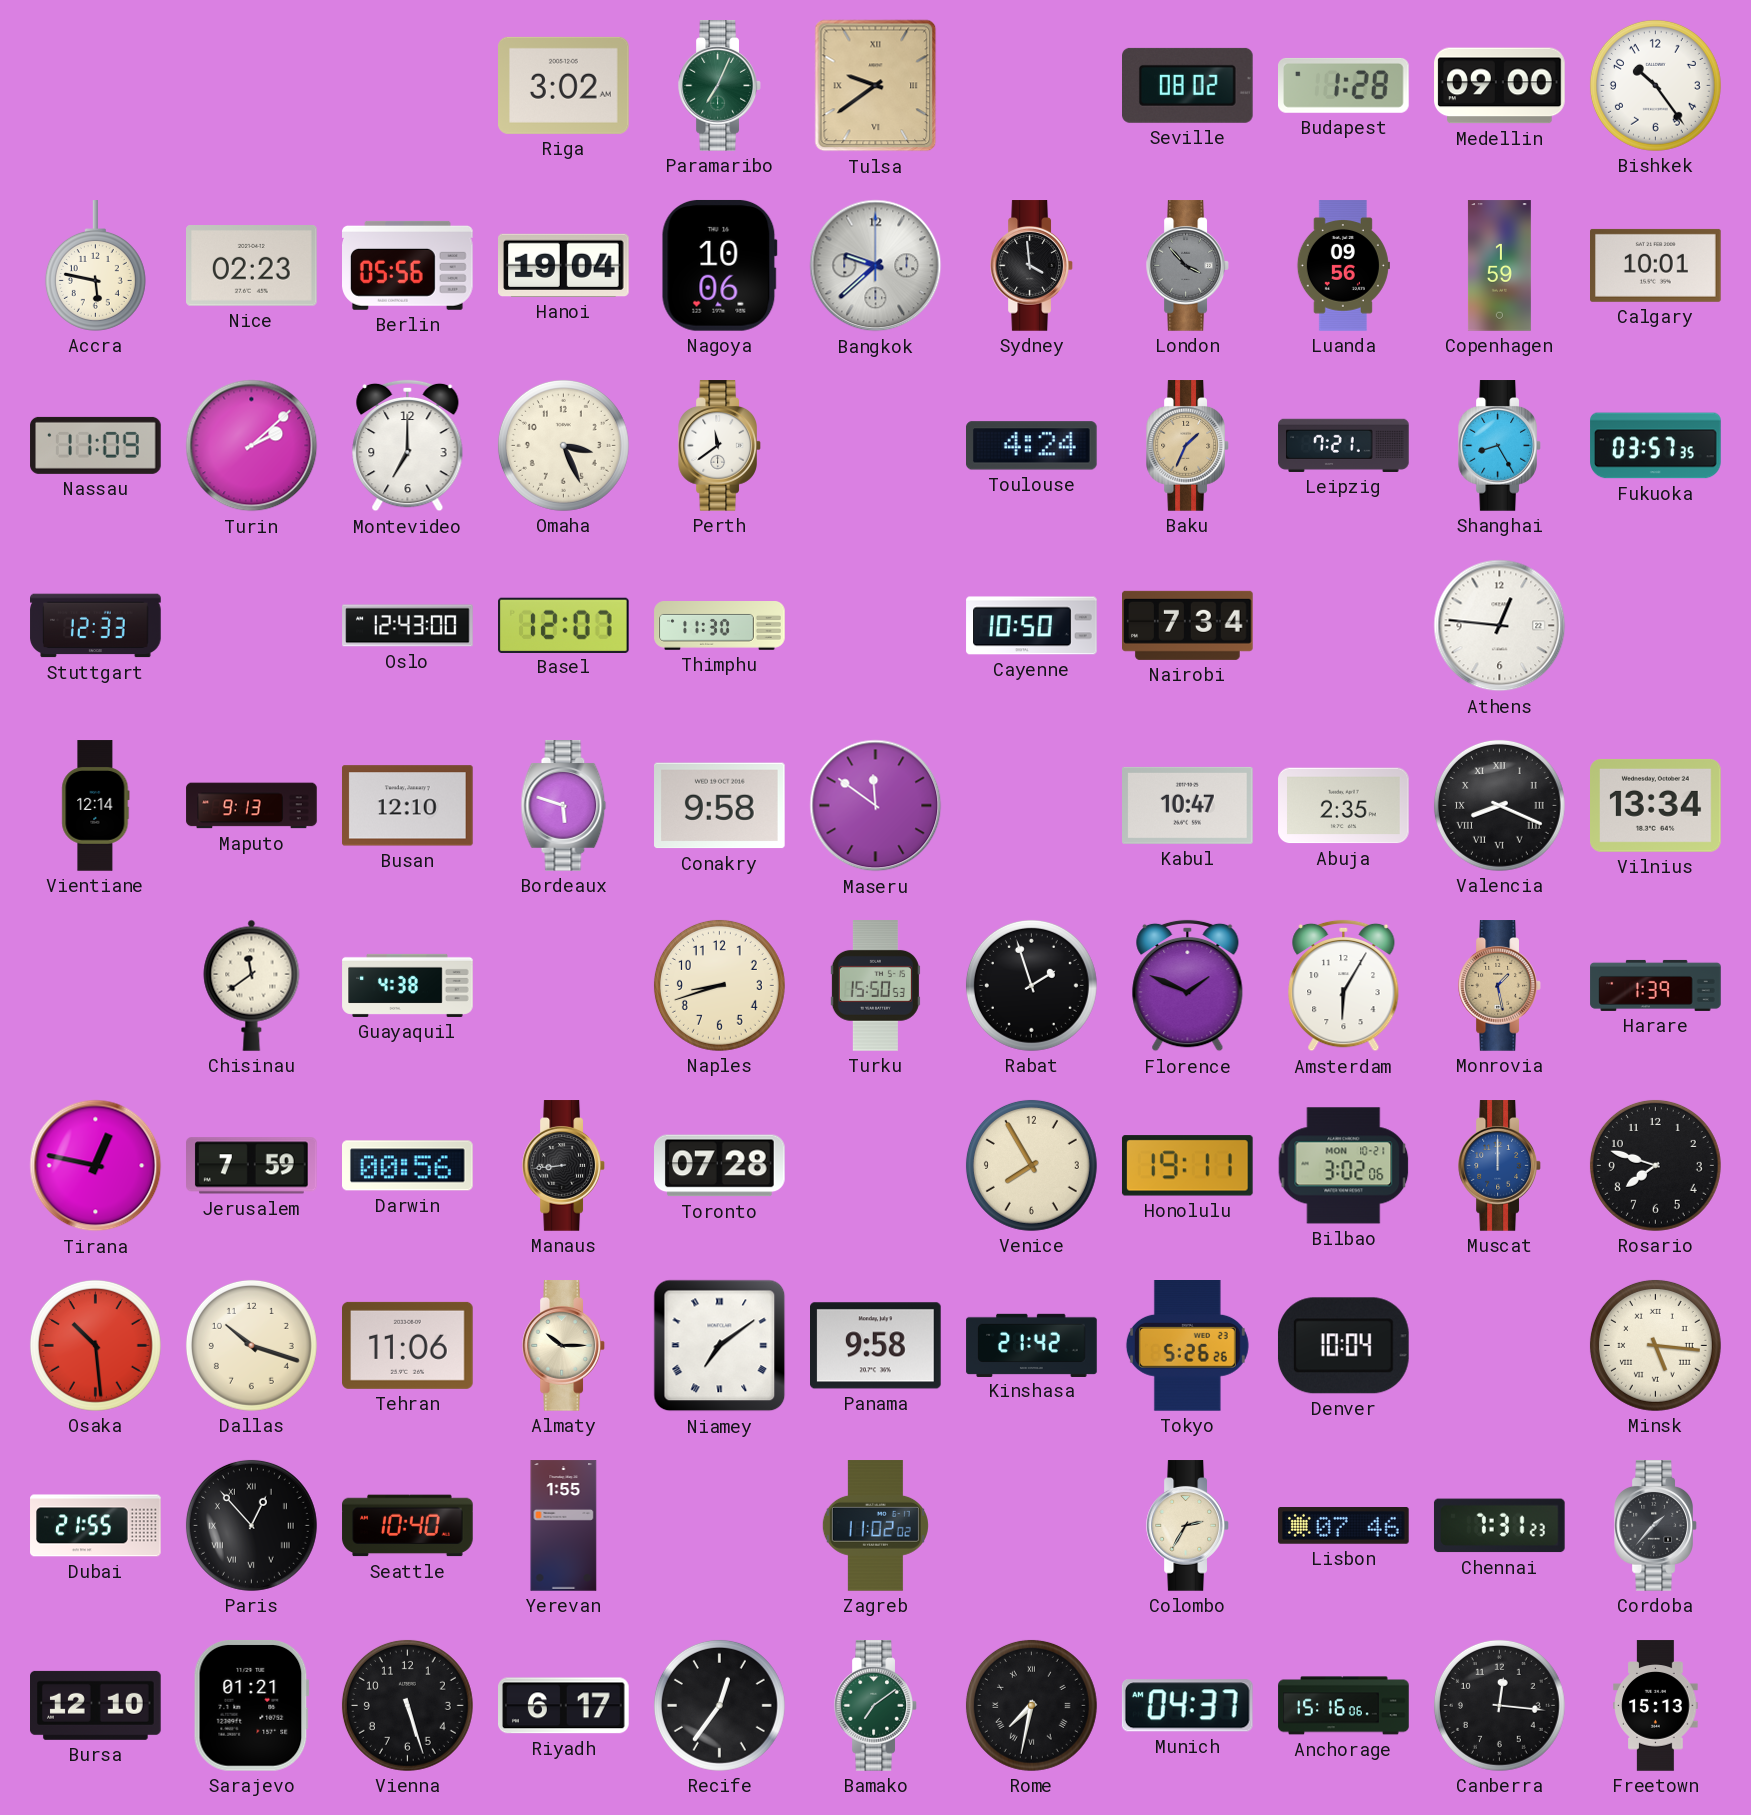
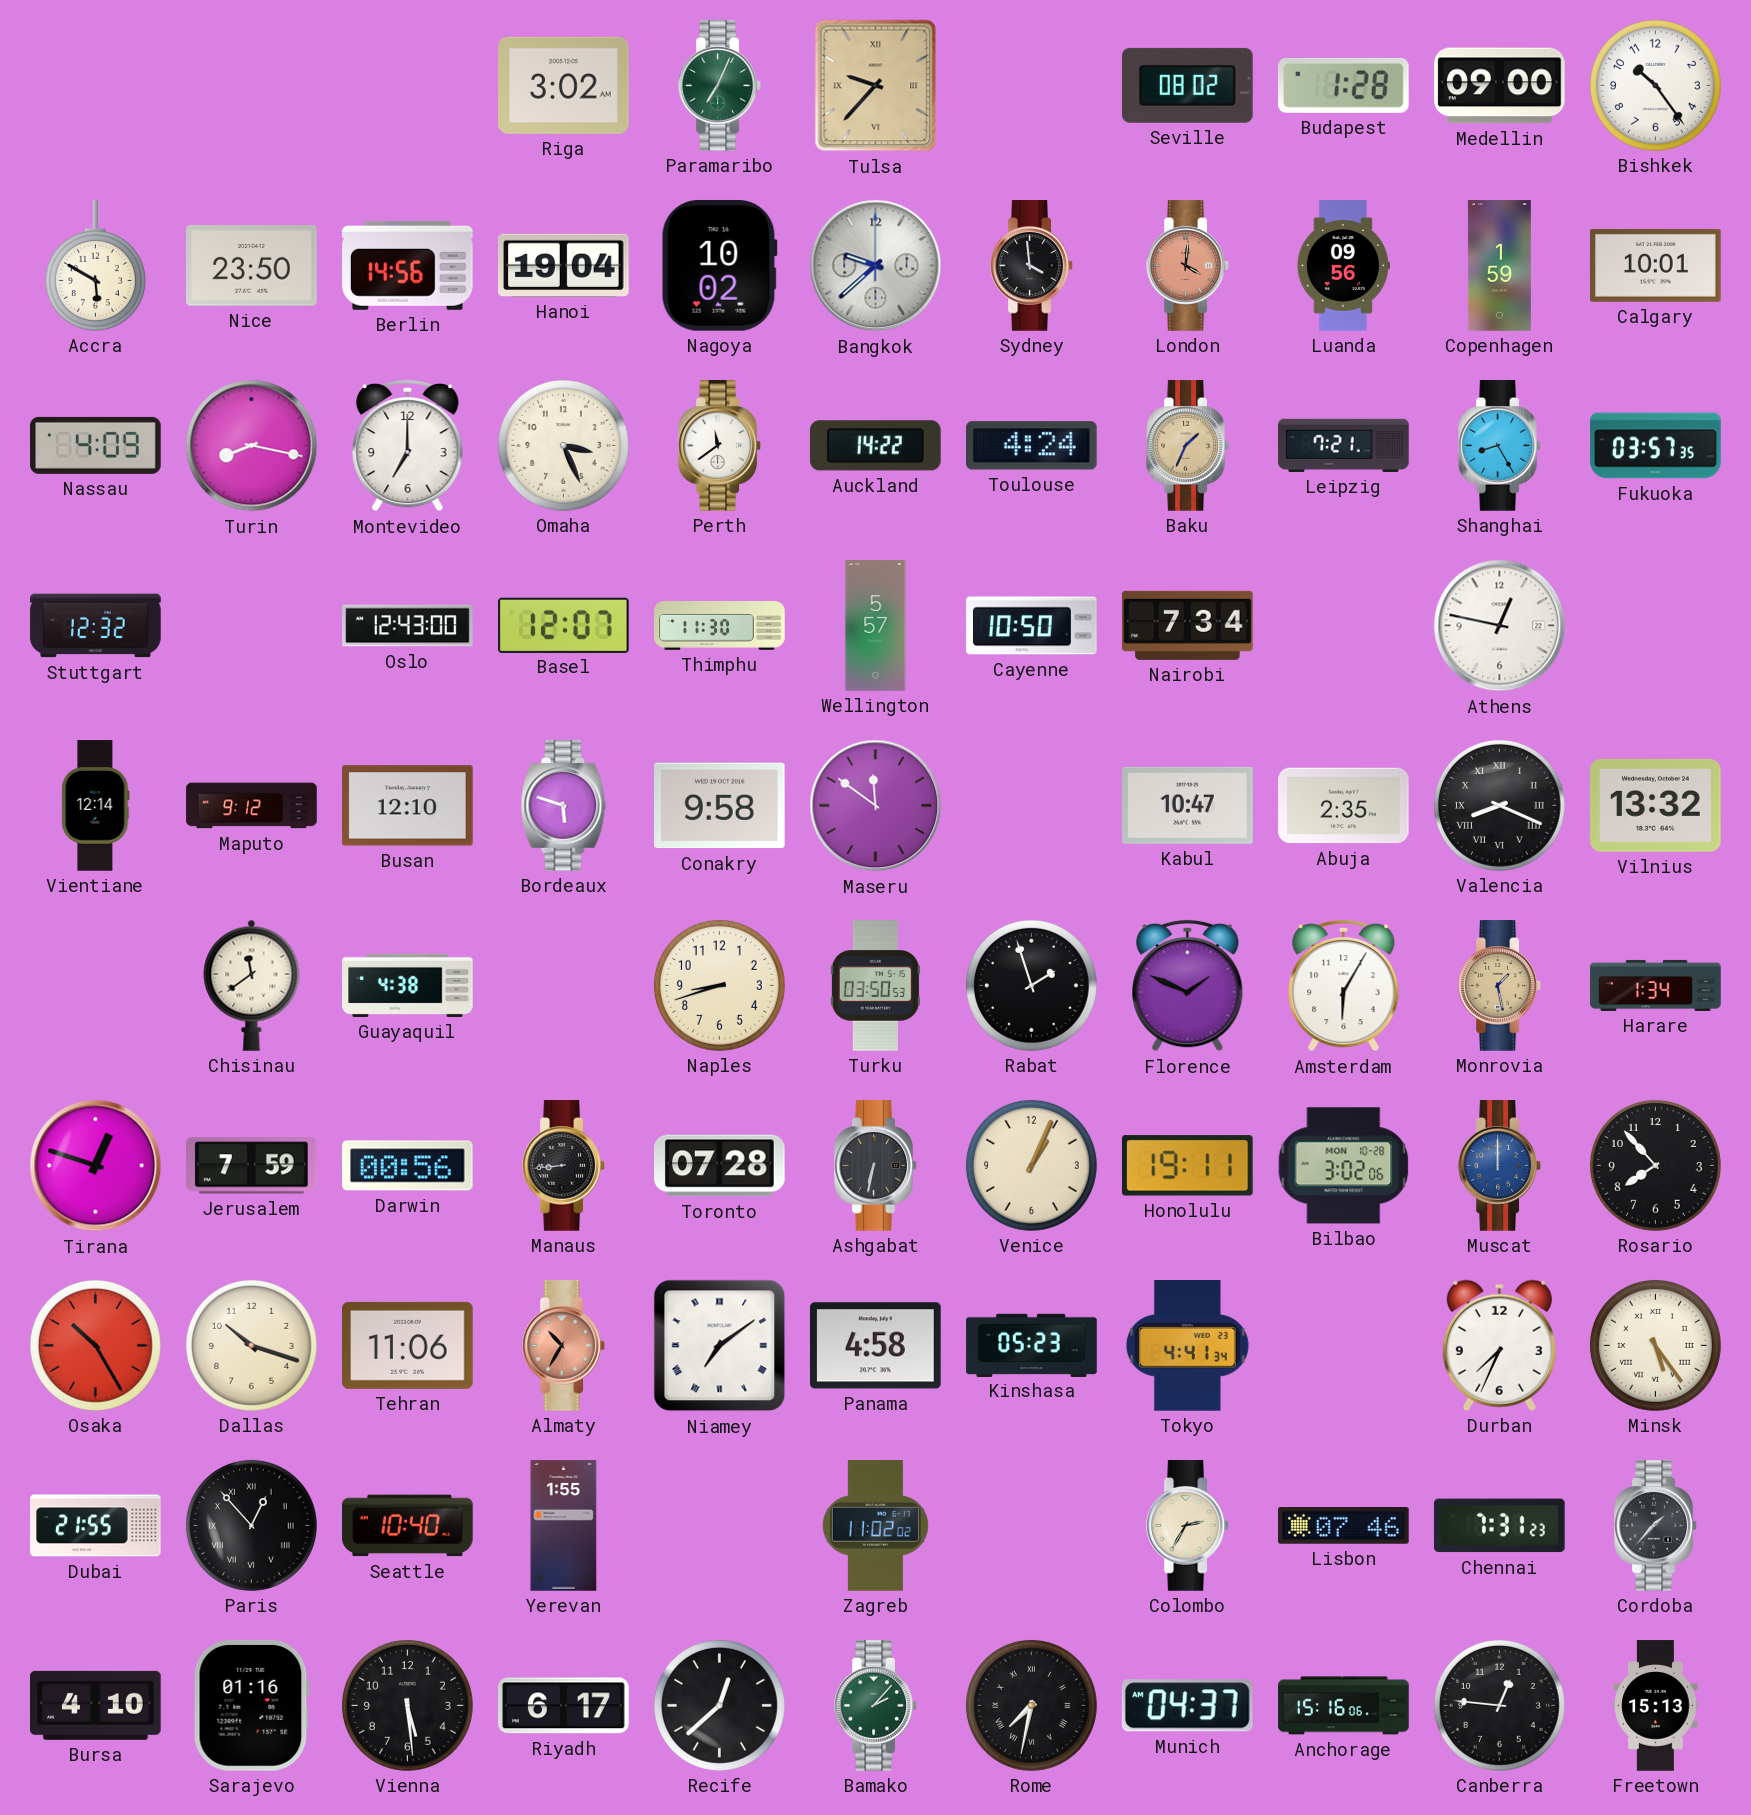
Tulsa: 9:39 -> 9:37 (876, 86)
Accra: 5:47 -> 5:50 (95, 266)
Nice: 02:23 -> 23:50 (252, 266)
Berlin: 05:56 -> 14:56 (408, 265)
Nagoya: 10:06 -> 10:02 (719, 265)
London: 3:53 -> 4:01 (1188, 266)
London dial: grey -> salmon (1188, 266)
Nassau: 11:09 -> 4:09 (96, 445)
Turin: 2:08 -> 8:17 (252, 446)
Auckland: none -> 14:22 (876, 446)
Stuttgart: 12:33 -> 12:32 (96, 626)
Wellington: none -> 5:57 (876, 626)
Athens: 12:46 -> 12:47 (1500, 626)
Maputo: 9:13 -> 9:12 (252, 806)
Vilnius: 13:34 -> 13:32 (1656, 805)
Turku: 15:50 -> 03:50 (875, 986)
Harare: 1:39 -> 1:34 (1656, 985)
Tirana: 12:47 -> 12:48 (96, 1166)
Ashgabat: none -> 6:32 (876, 1166)
Venice: 7:55 -> 1:04 (1031, 1165)
Bilbao date: MON 10-21 -> MON 10-28 (1344, 1166)
Rosario: 7:48 -> 7:53 (1655, 1165)
Osaka: 10:29 -> 10:25 (95, 1345)
Almaty: 10:15 -> 10:35 (564, 1346)
Almaty dial: cream -> salmon (564, 1346)
Panama: 9:58 -> 4:58 (876, 1346)
Kinshasa: 21:42 -> 05:23 (1032, 1345)
Tokyo: 5:26 -> 4:41 (1187, 1346)
Denver: 10:04 -> none (1343, 1346)
Durban: none -> 7:34 (1499, 1345)
Minsk: 5:16 -> 5:24 (1655, 1345)
Bursa: 12:10 -> 4:10 (96, 1705)
Sarajevo: 01:21 -> 01:16 (251, 1705)
Vienna: 5:27 -> 5:29 (407, 1705)
Recife: 12:36 -> 12:38 (719, 1705)
Bamako: 7:09 -> 2:07 (876, 1706)
Canberra: 12:16 -> 12:46 (1499, 1705)
